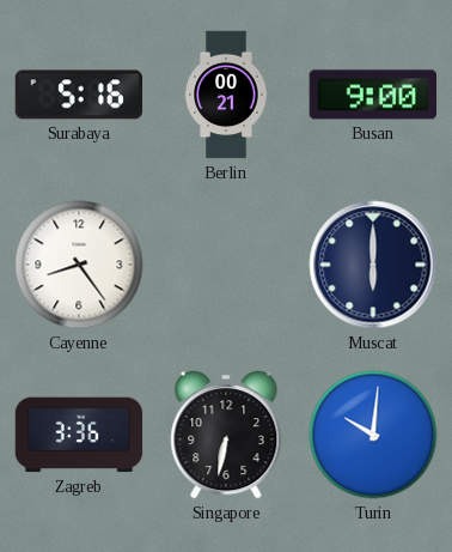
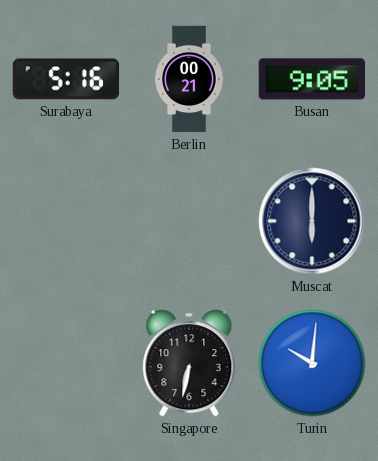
Busan: 9:00 -> 9:05 (312, 79)
Cayenne: 8:24 -> none (79, 265)
Zagreb: 3:36 -> none (79, 435)
